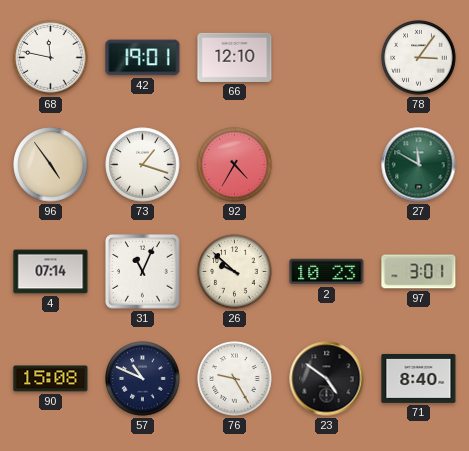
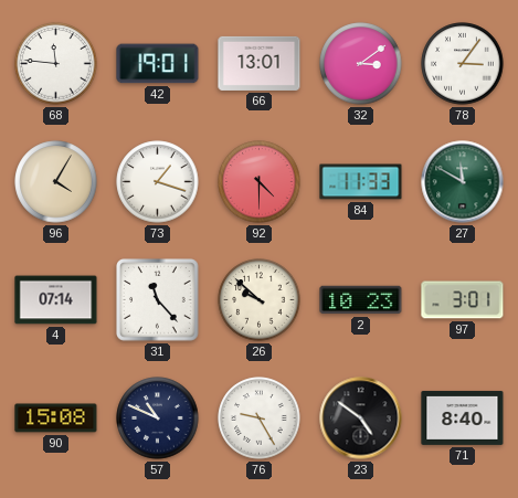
68: 11:47 -> 11:46 (56, 64)
66: 12:10 -> 13:01 (260, 63)
32: none -> 3:09 (361, 64)
96: 4:54 -> 4:05 (56, 182)
92: 4:35 -> 4:30 (260, 182)
84: none -> 11:33 (361, 182)
31: 11:04 -> 11:23 (158, 300)
